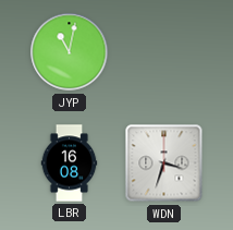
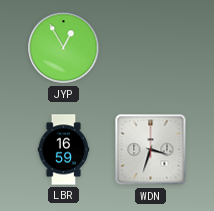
JYP: 11:02 -> 12:55 (64, 48)
LBR: 16:08 -> 16:59 (64, 150)
